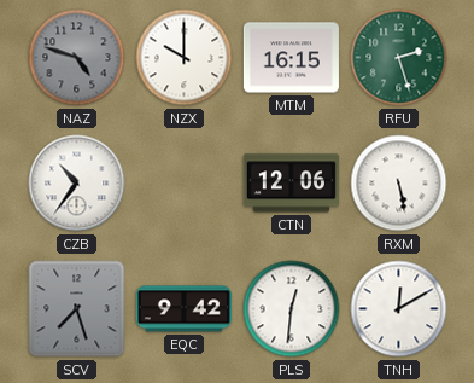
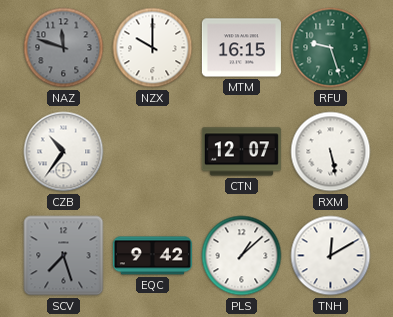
NAZ: 4:48 -> 11:48 (64, 48)
RFU: 2:27 -> 9:27 (331, 48)
CTN: 12:06 -> 12:07 (241, 152)
PLS: 12:31 -> 1:08 (242, 256)
